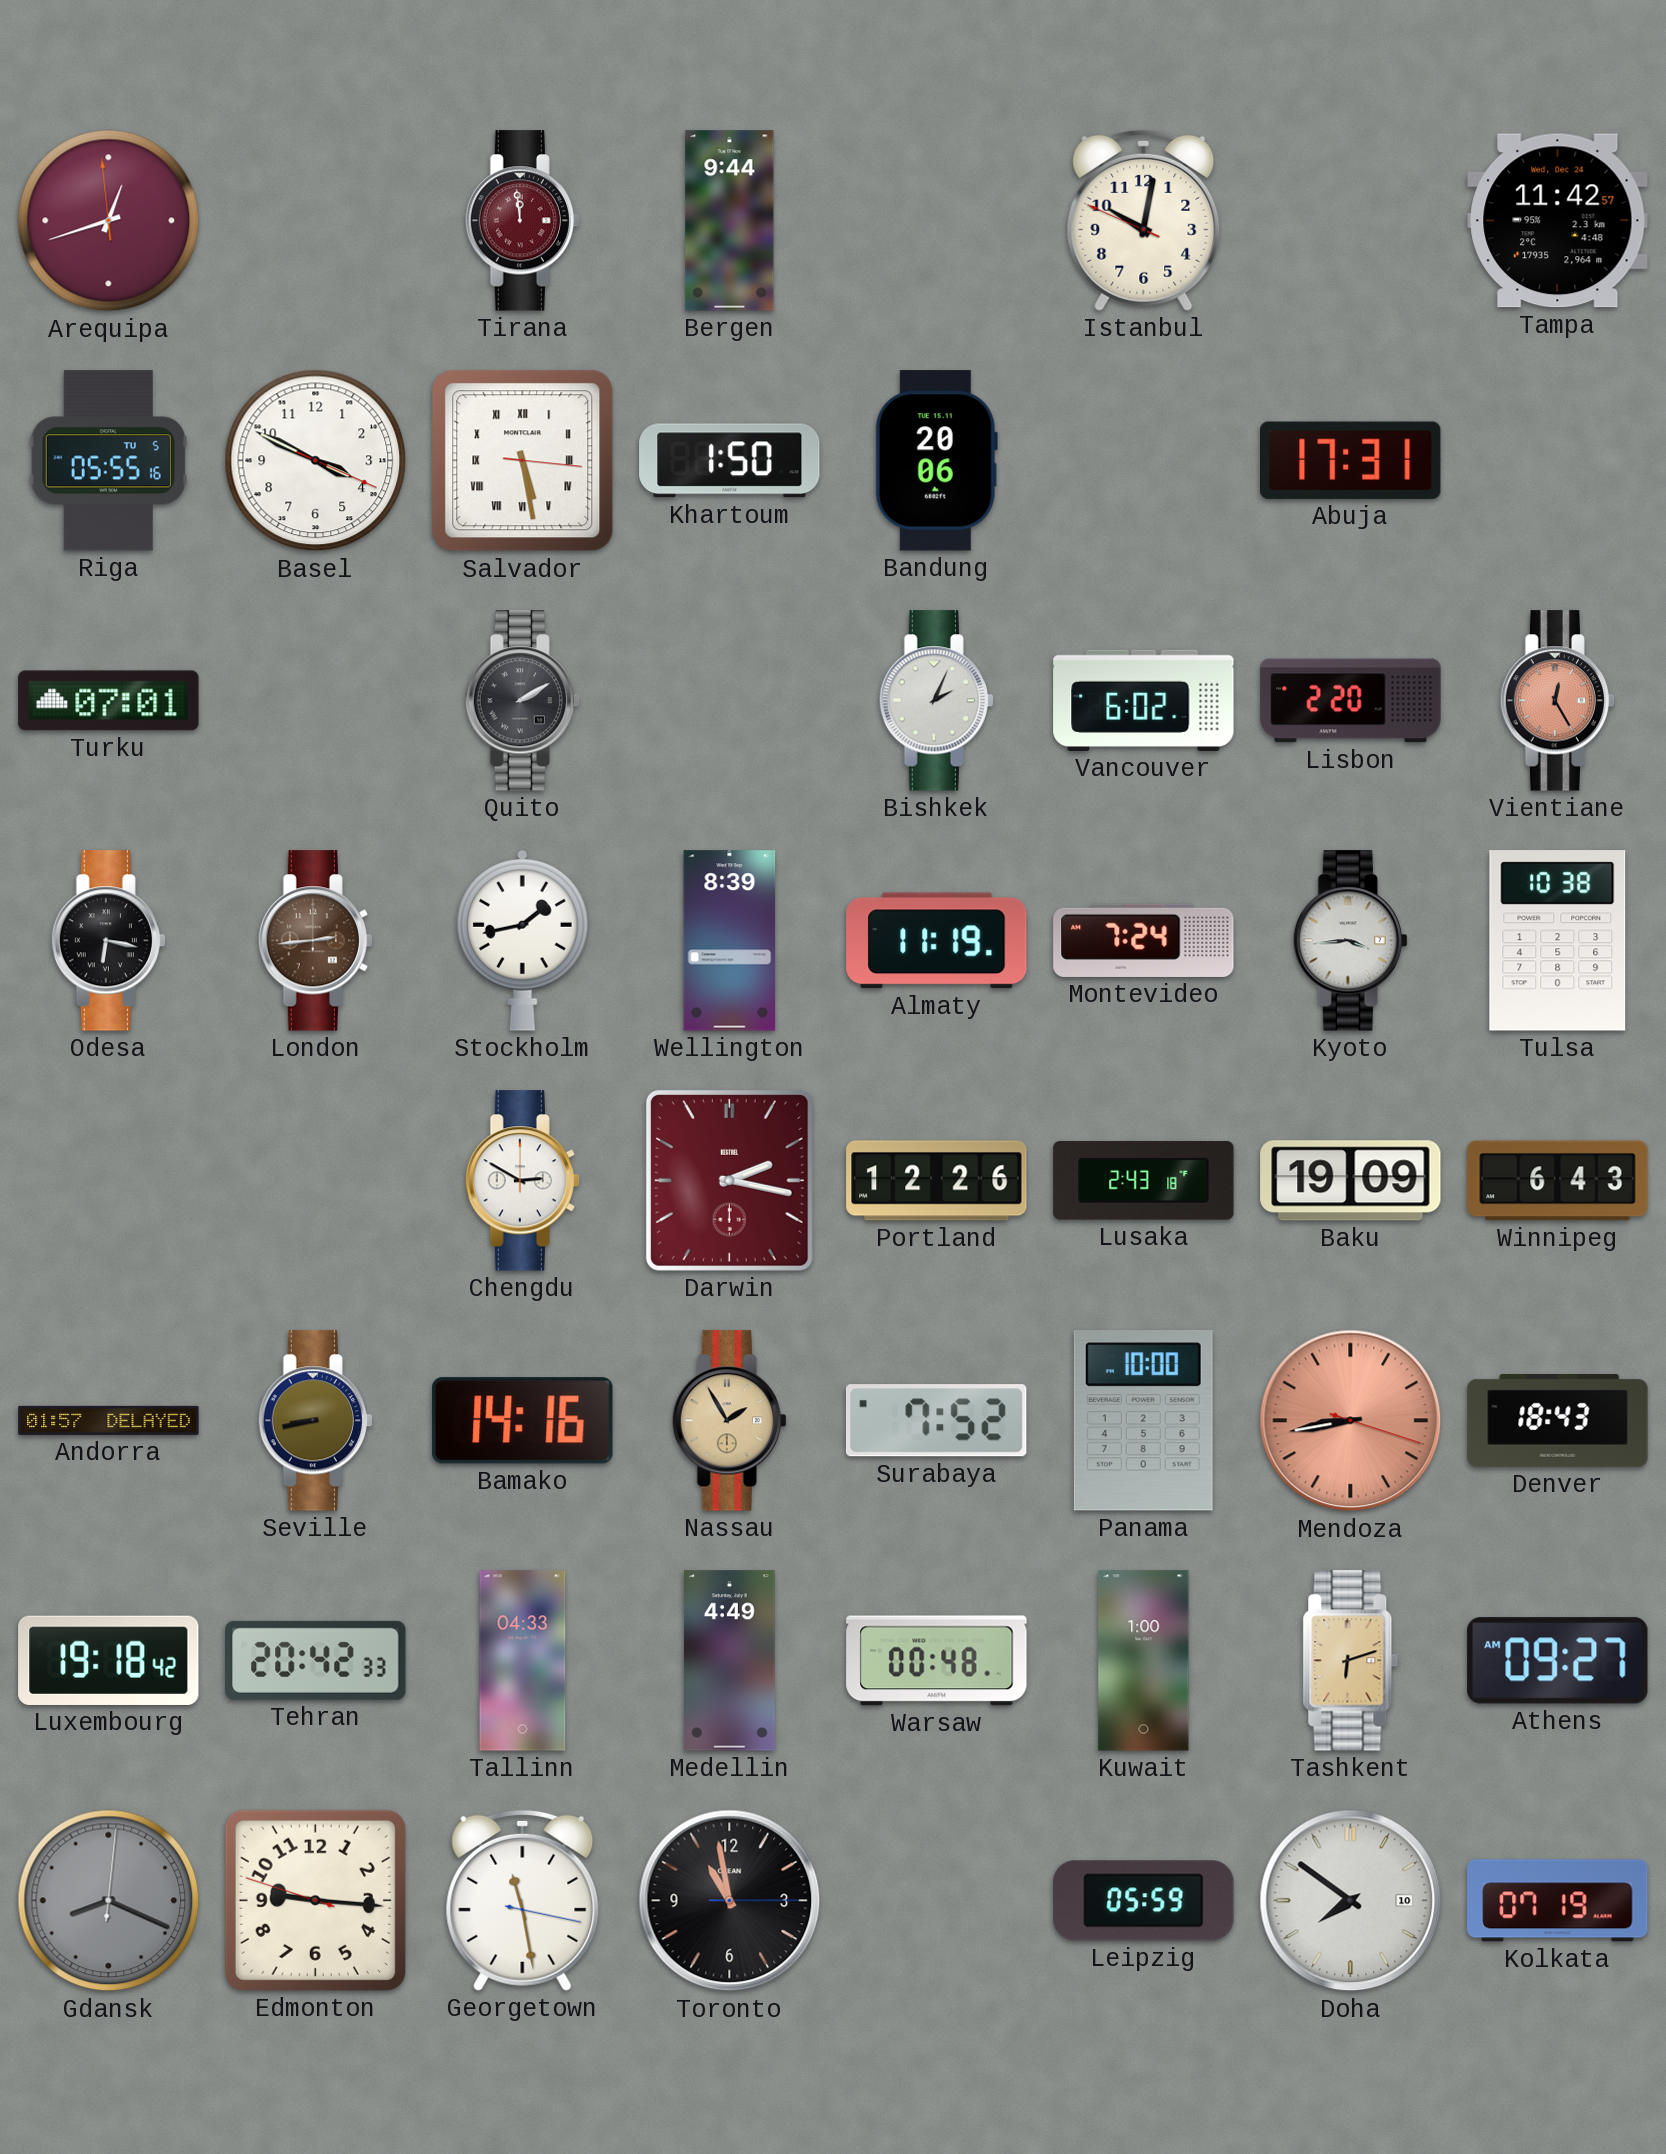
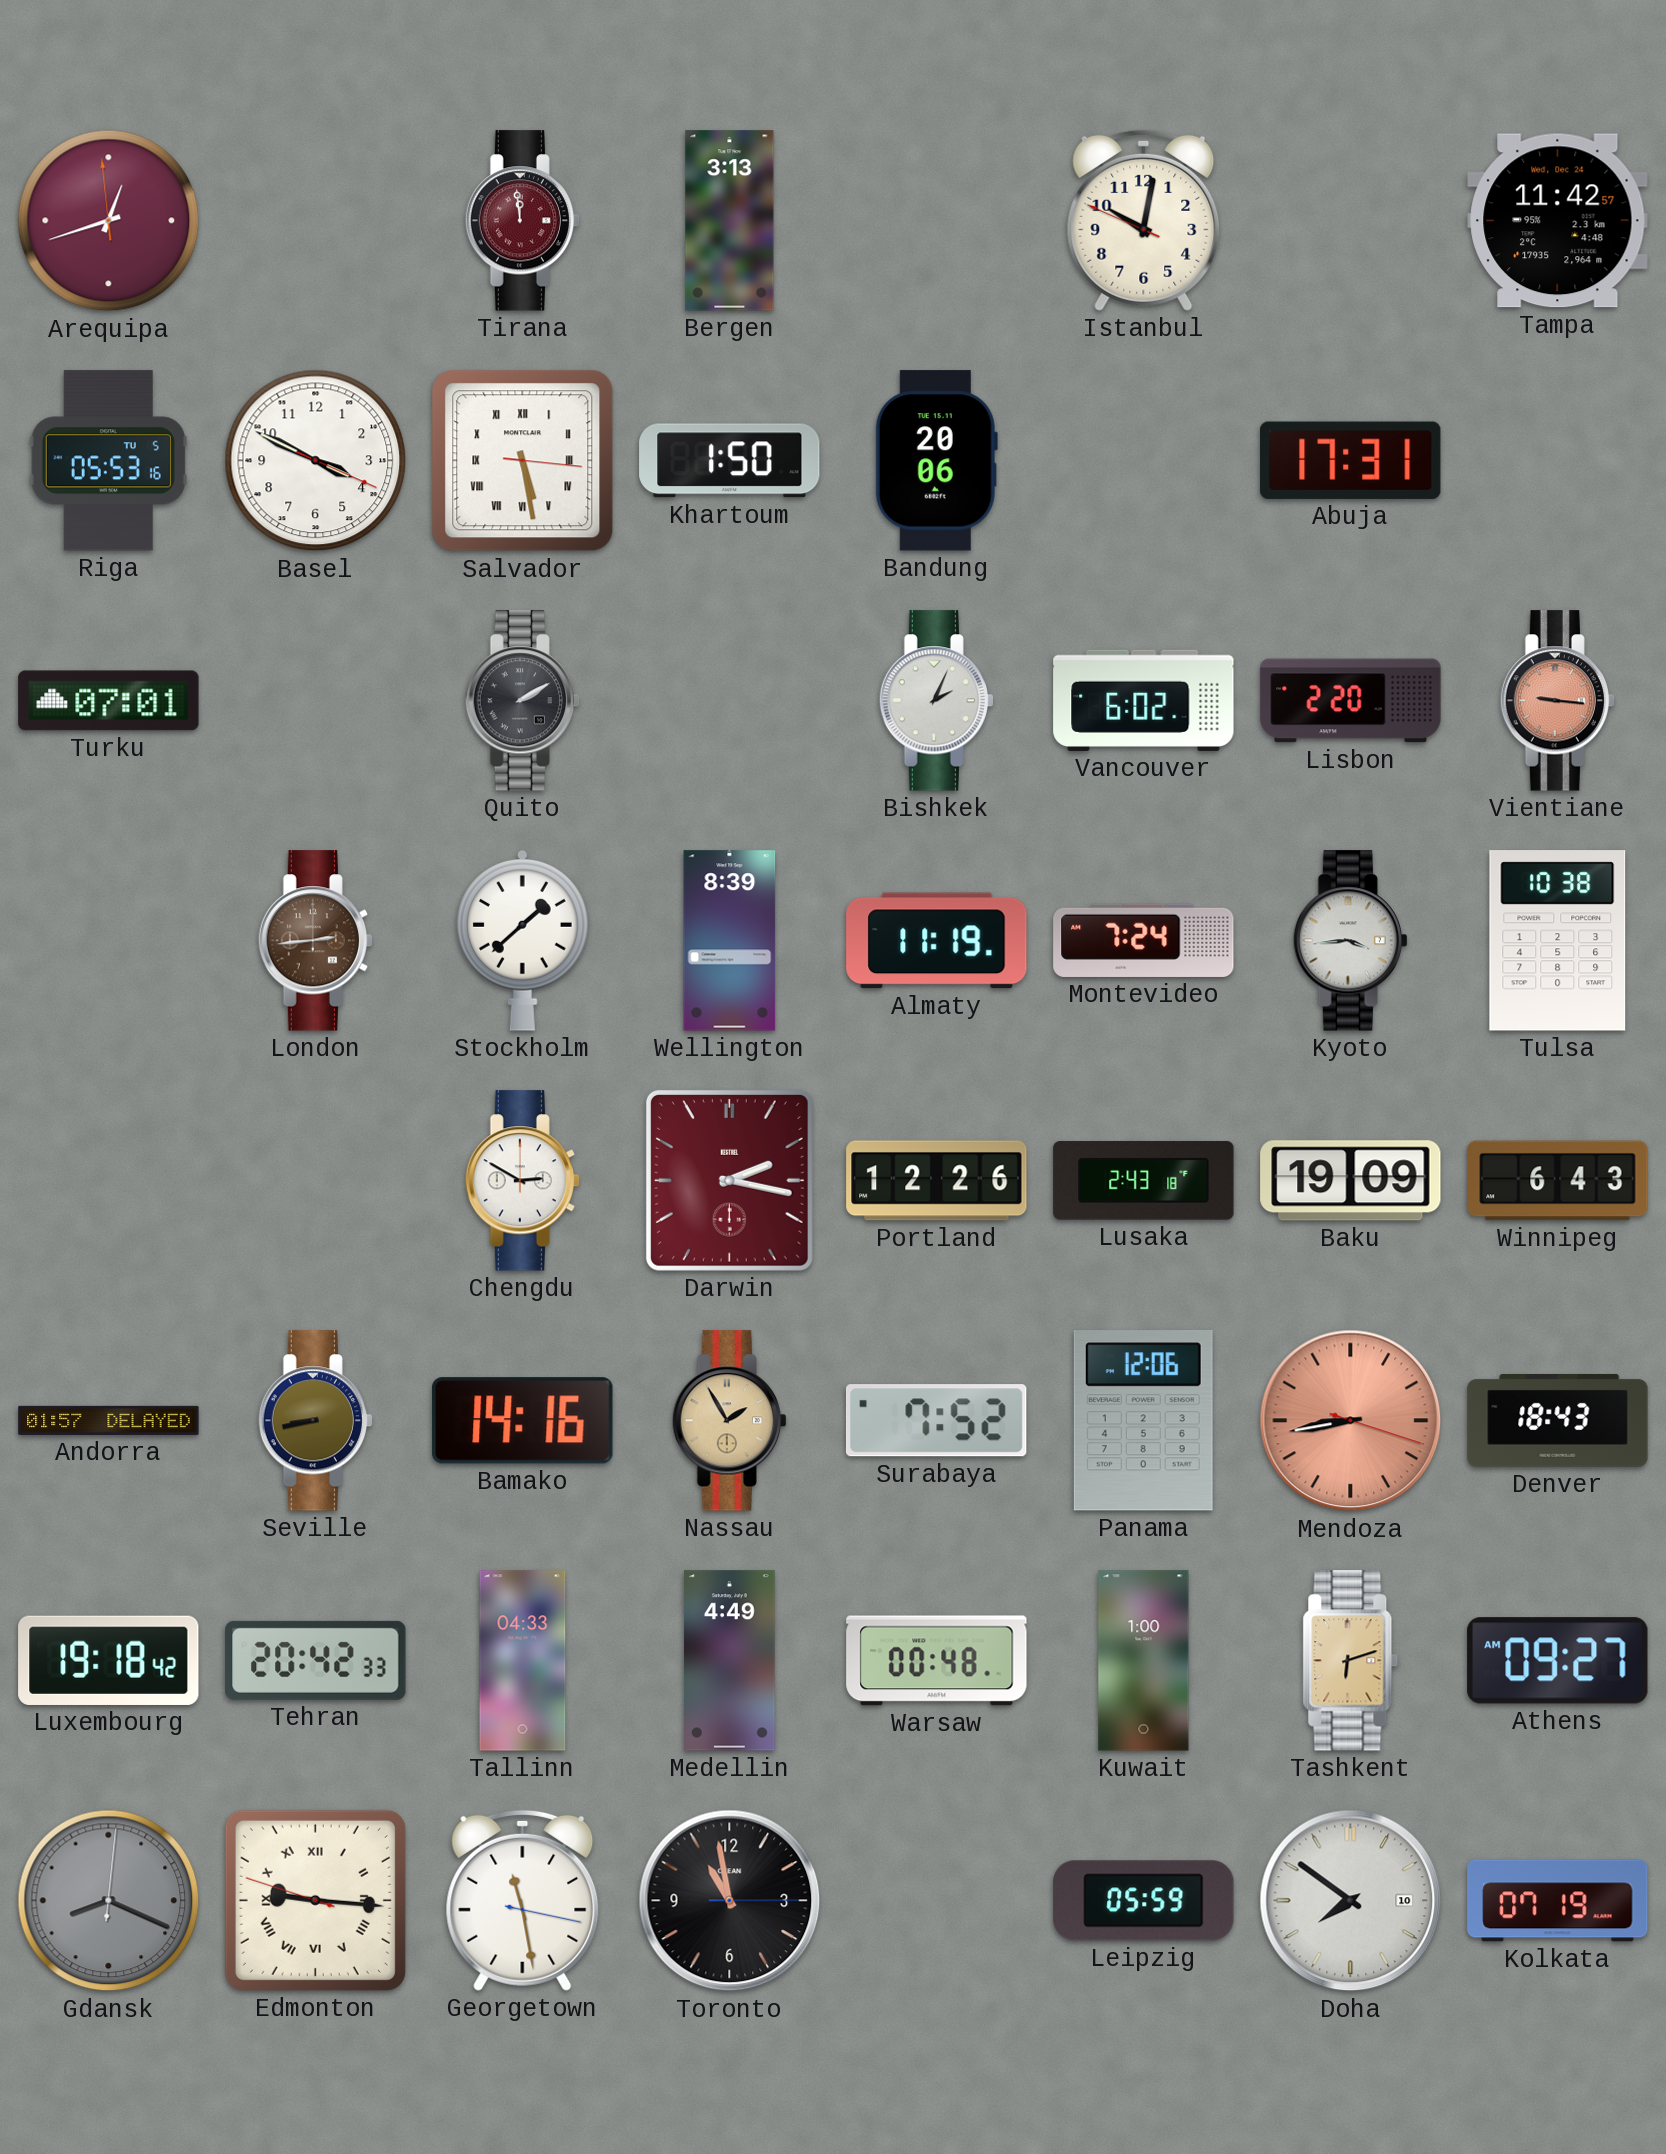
Bergen: 9:44 -> 3:13 (730, 221)
Riga: 05:55 -> 05:53 (108, 461)
Vientiane: 12:25 -> 9:16 (1557, 701)
Odesa: 6:17 -> none (108, 941)
Stockholm: 1:43 -> 1:38 (523, 941)
Panama: 10:00 -> 12:06 (1143, 1421)
Edmonton numerals: Arabic -> Roman (315, 1900)
